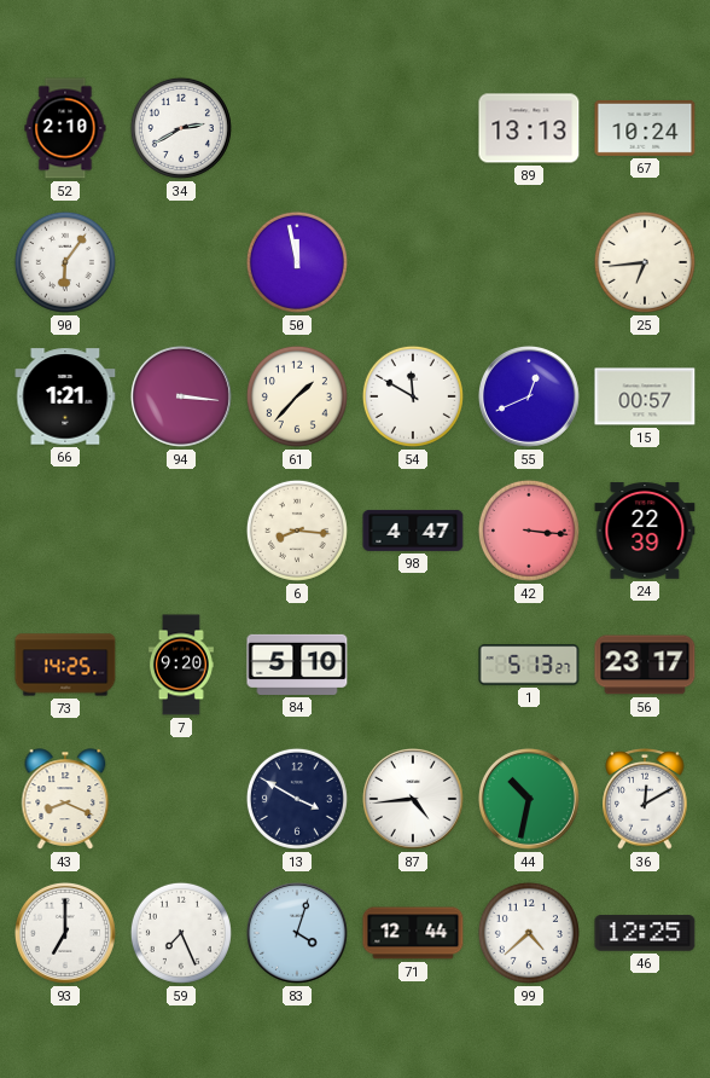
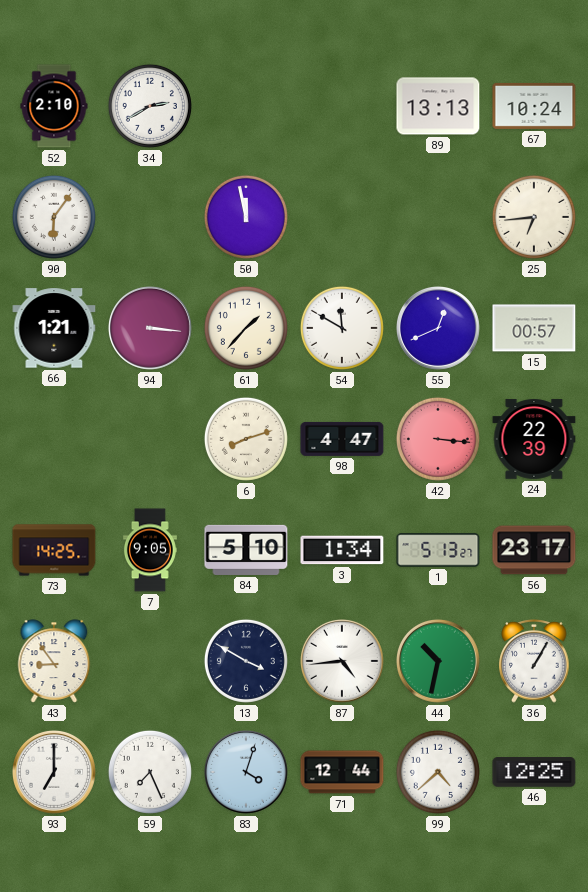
6: 8:16 -> 8:12 (246, 439)
7: 9:20 -> 9:05 (150, 550)
3: none -> 1:34 (342, 550)
43: 8:19 -> 8:54 (54, 661)
36: 12:10 -> 1:05 (534, 662)
